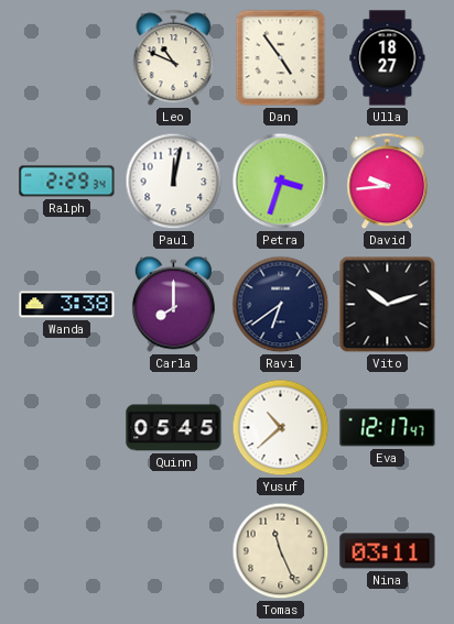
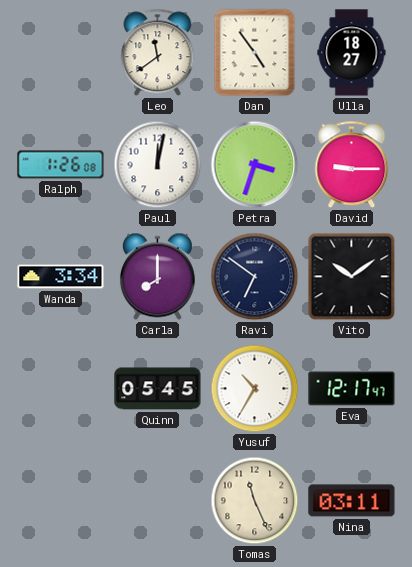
Leo: 10:49 -> 11:39 (158, 53)
Ralph: 2:29 -> 1:26 (61, 165)
David: 9:44 -> 9:15 (352, 165)
Wanda: 3:38 -> 3:34 (61, 277)
Ravi: 6:39 -> 6:51 (255, 277)
Vito: 10:12 -> 10:09 (352, 277)
Yusuf: 10:38 -> 10:35 (255, 389)
